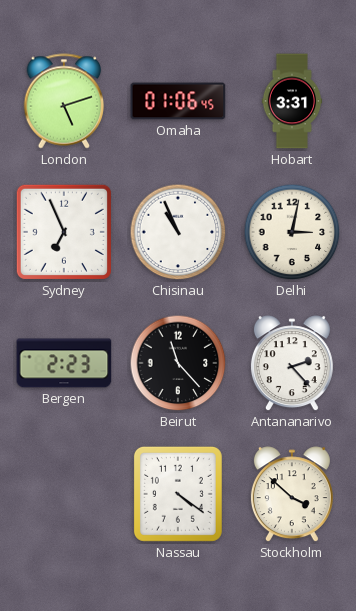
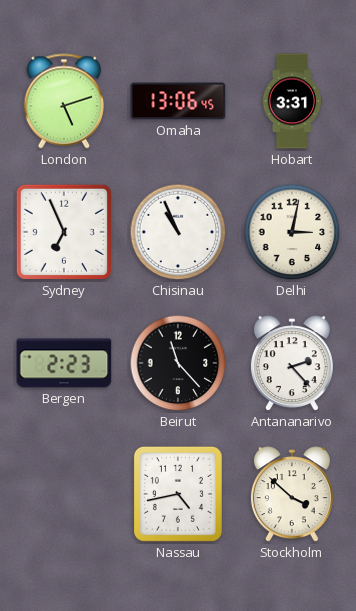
Omaha: 01:06 -> 13:06 (178, 101)
Nassau: 4:21 -> 4:43 (178, 494)
